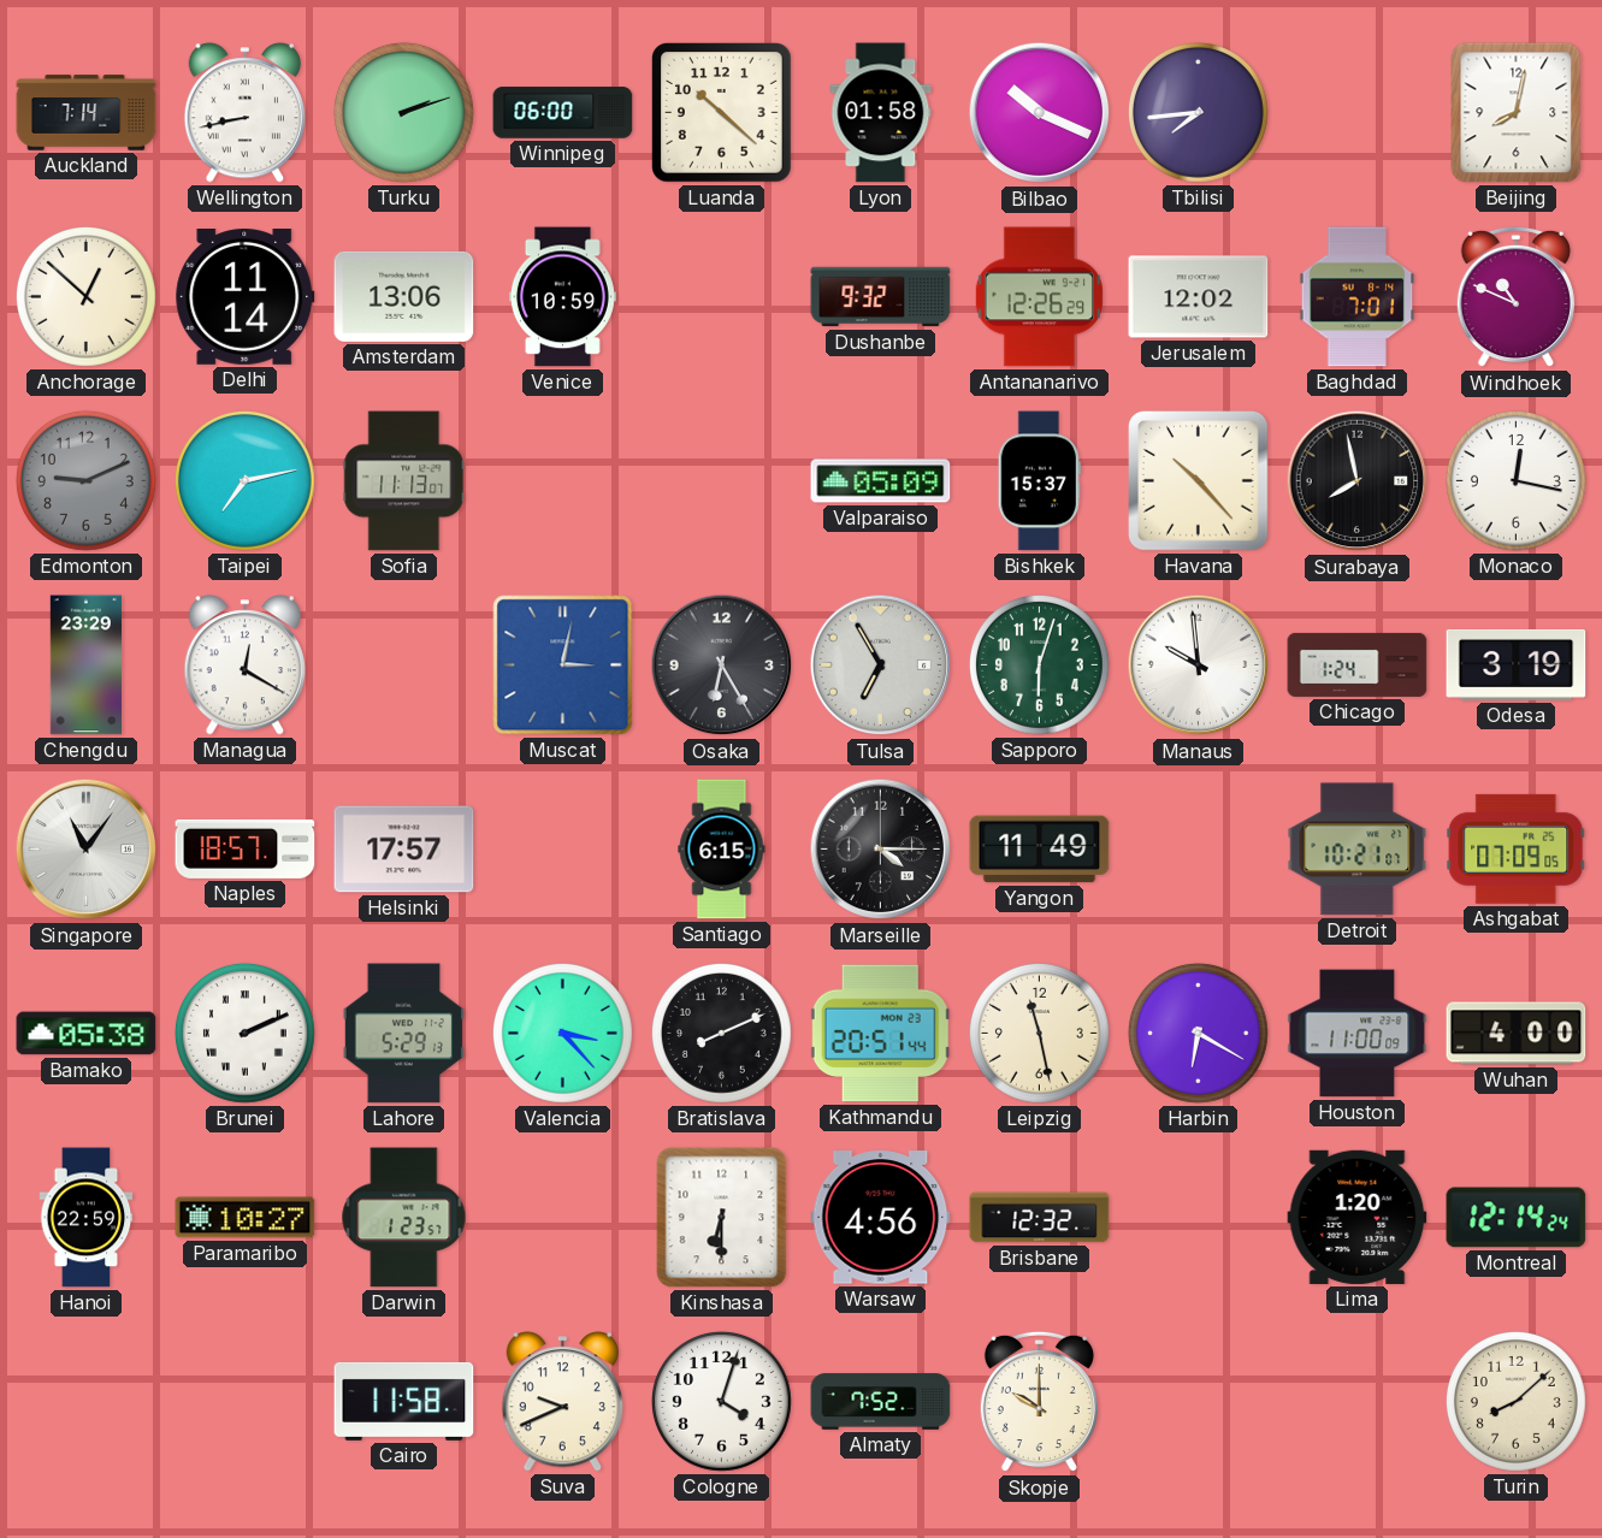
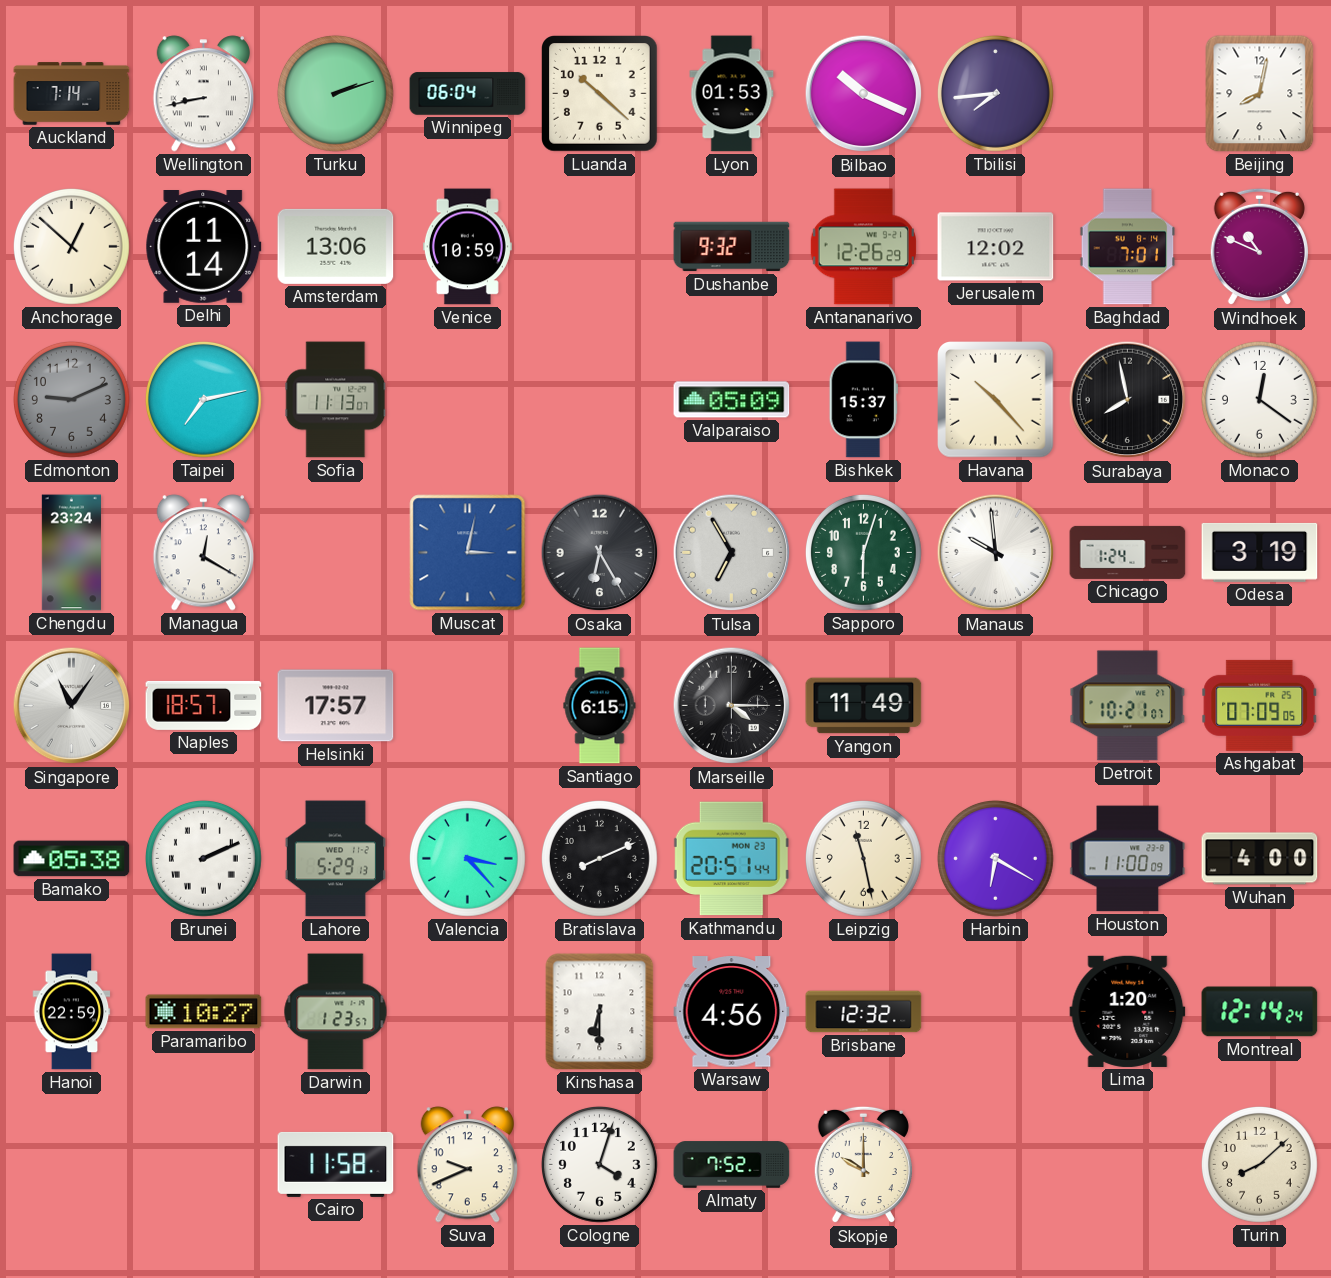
Winnipeg: 06:00 -> 06:04 (468, 94)
Lyon: 01:58 -> 01:53 (732, 94)
Monaco: 12:17 -> 12:21 (1259, 399)
Chengdu: 23:29 -> 23:24 (71, 553)
